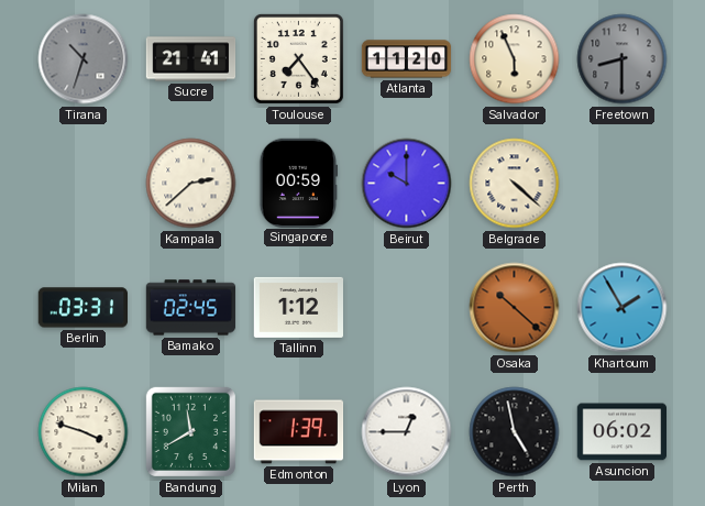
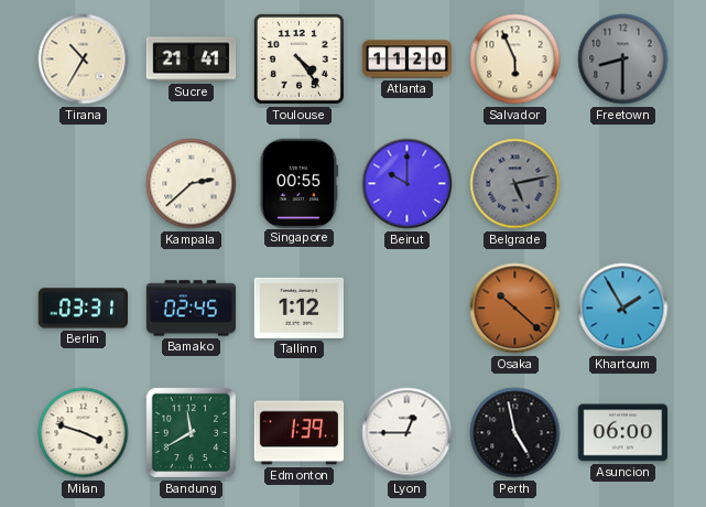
Tirana: 10:33 -> 10:35 (84, 60)
Tirana dial: grey -> cream (84, 60)
Toulouse: 7:24 -> 4:24 (298, 58)
Singapore: 00:59 -> 00:55 (298, 183)
Belgrade: 4:22 -> 5:13 (515, 184)
Belgrade dial: cream -> grey (515, 184)
Asuncion: 06:02 -> 06:00 (622, 433)
